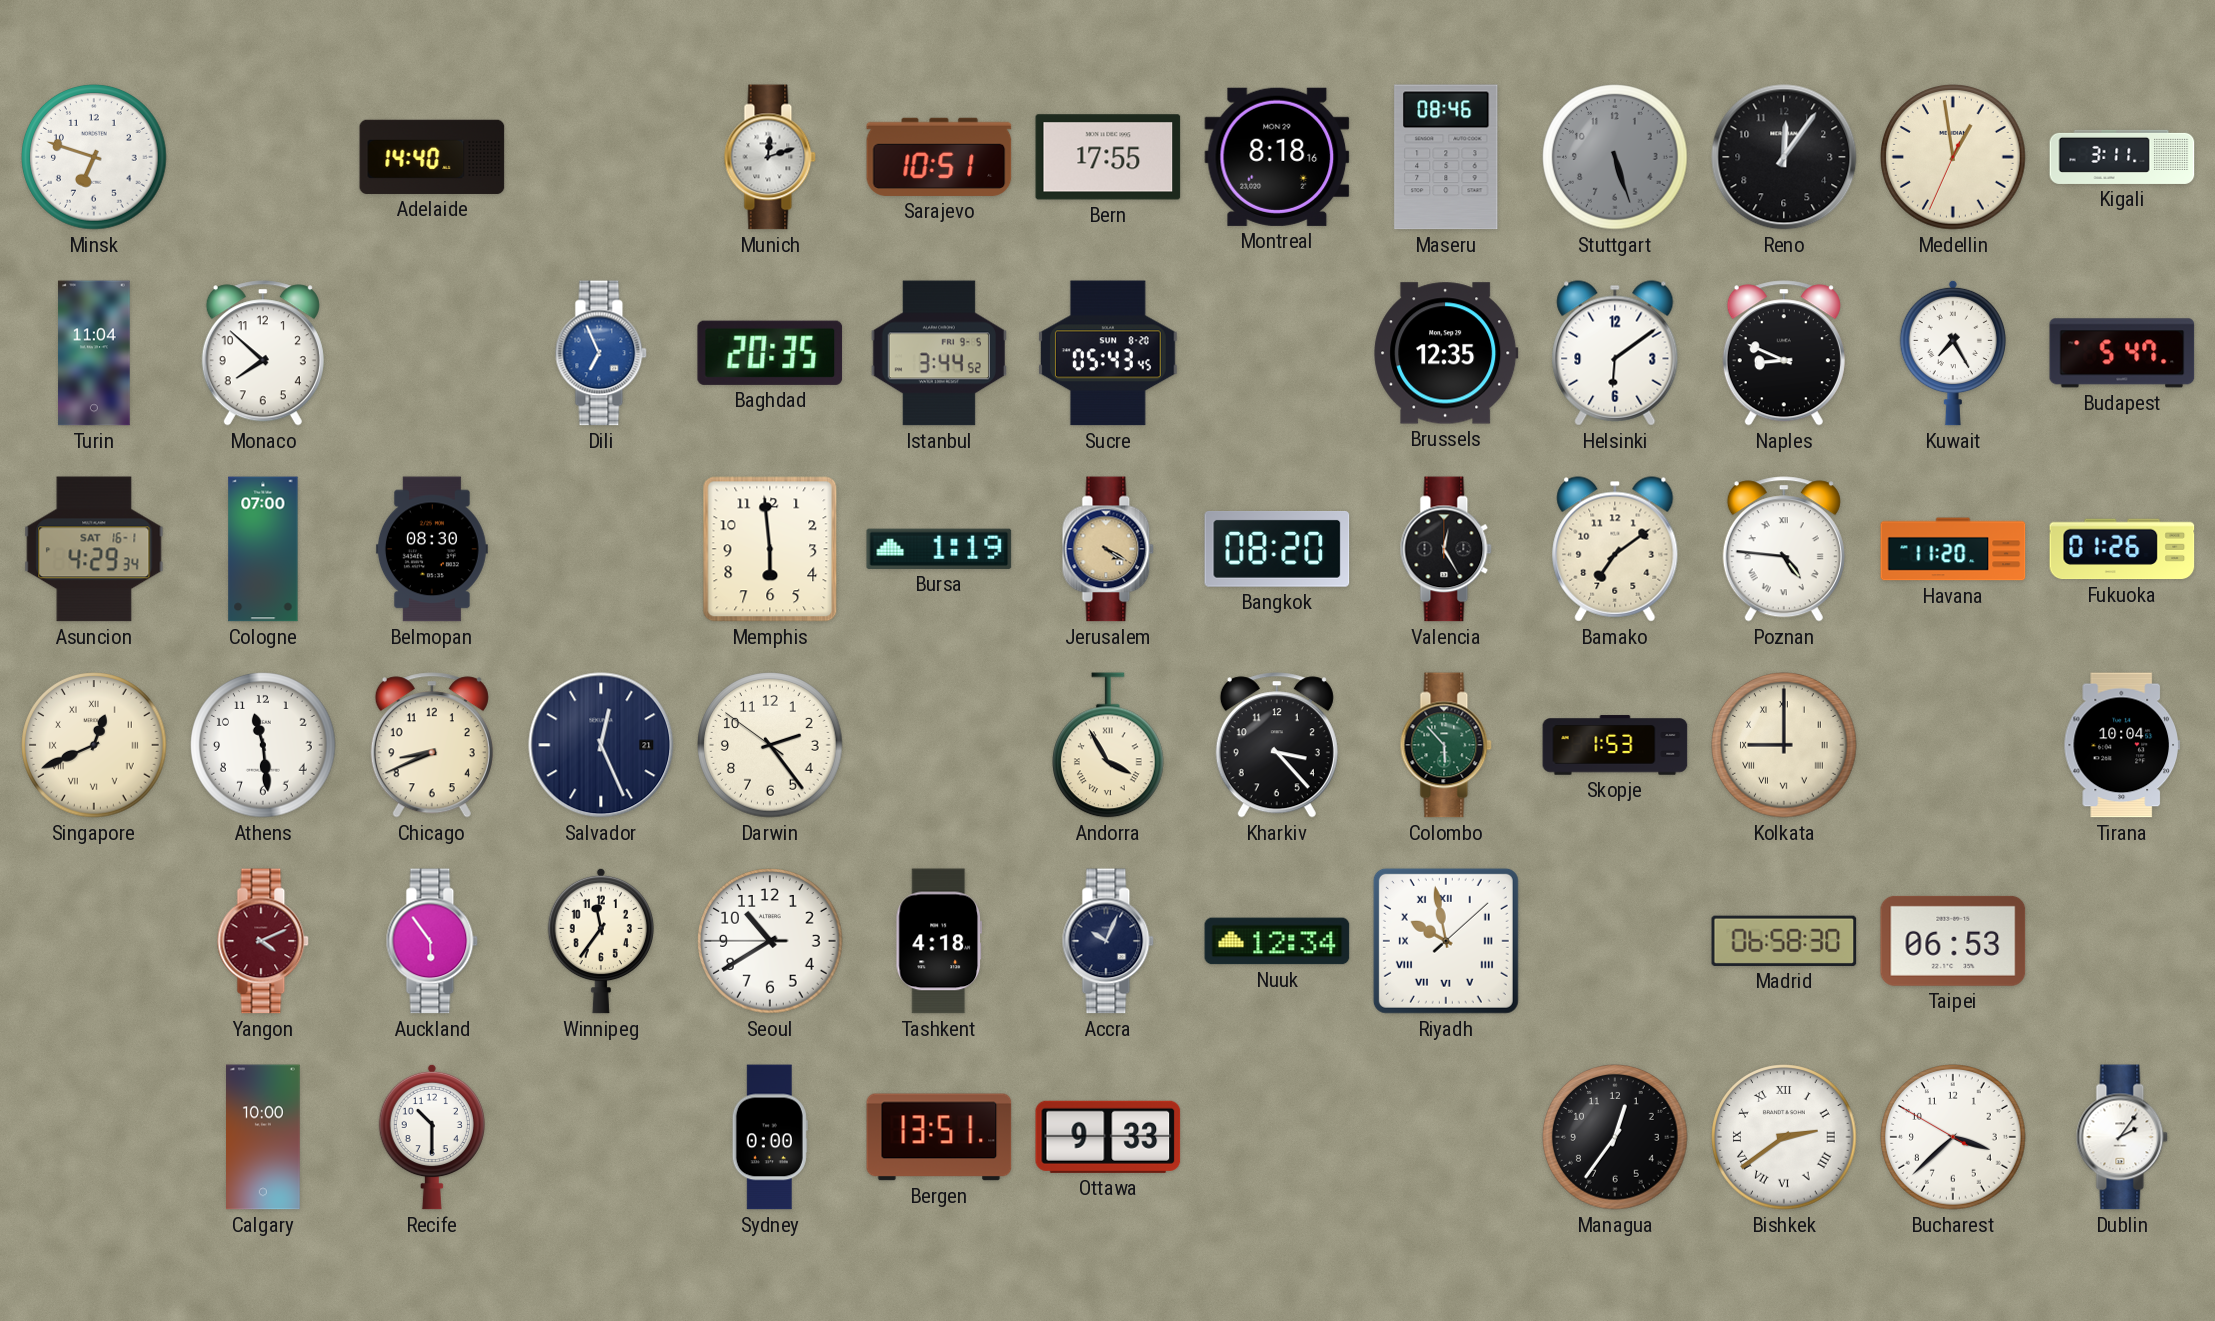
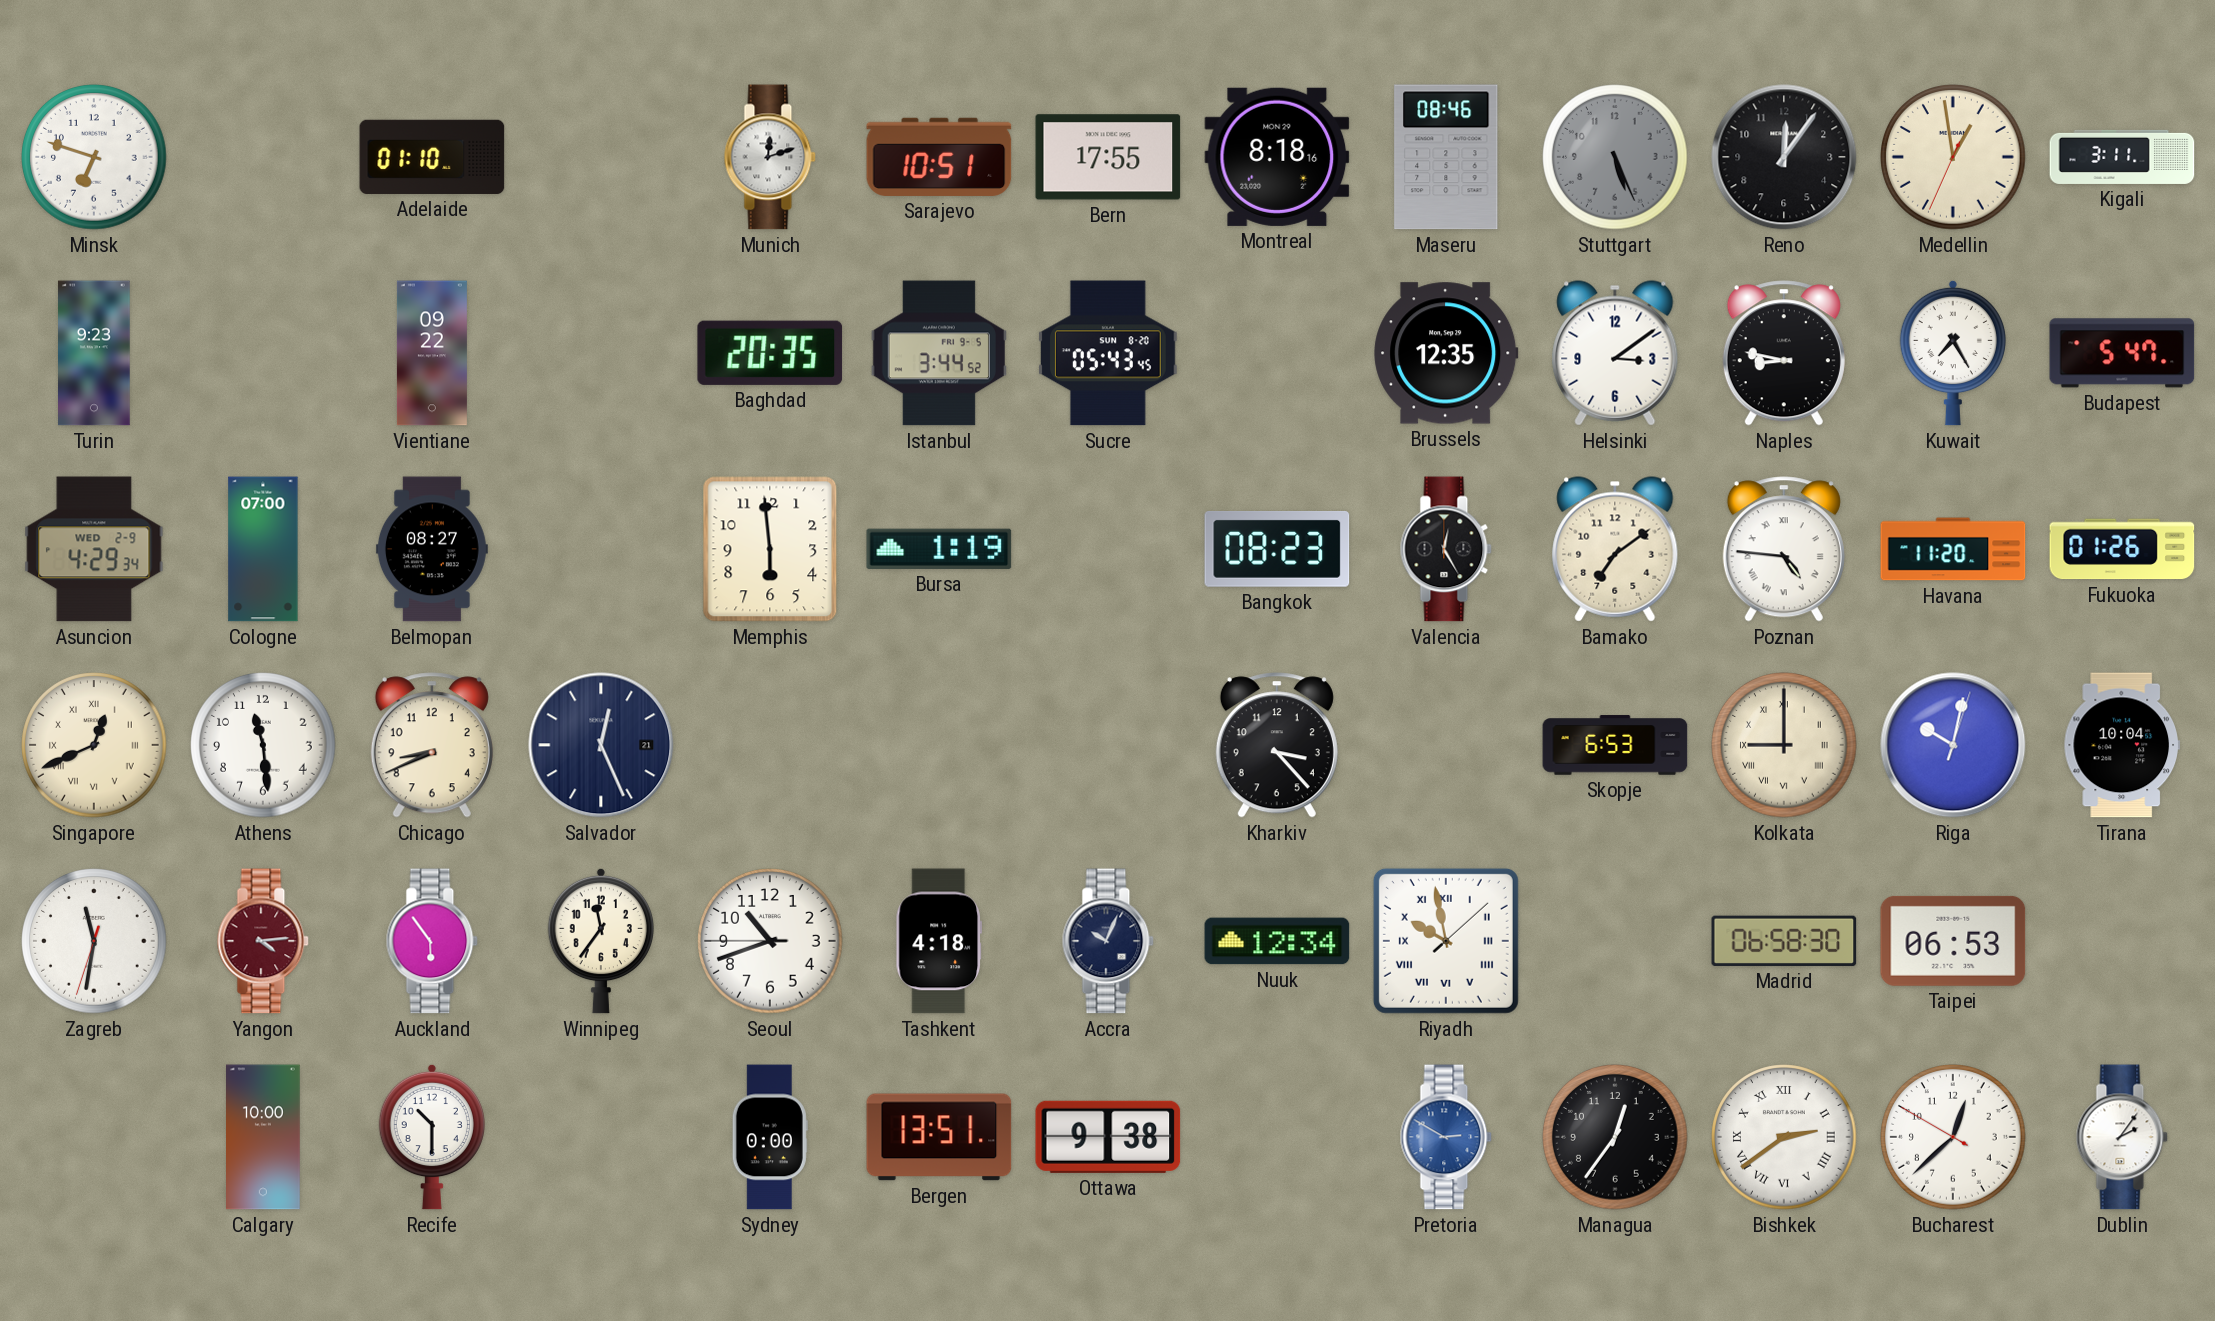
Adelaide: 14:40 -> 01:10 (432, 157)
Stuttgart: 5:27 -> 5:26 (1615, 157)
Turin: 11:04 -> 9:23 (94, 353)
Monaco: 7:52 -> none (263, 353)
Vientiane: none -> 09:22 (432, 353)
Dili: 6:56 -> none (601, 353)
Helsinki: 6:09 -> 3:09 (1615, 353)
Naples: 8:49 -> 8:47 (1784, 353)
Asuncion date: SAT 16-1 -> WED 2-9 (94, 549)
Belmopan: 08:30 -> 08:27 (432, 549)
Jerusalem: 4:20 -> none (1108, 549)
Bangkok: 08:20 -> 08:23 (1277, 550)
Darwin: 2:23 -> none (770, 745)
Andorra: 3:55 -> none (1109, 745)
Colombo: 5:53 -> none (1446, 745)
Skopje: 1:53 -> 6:53 (1615, 745)
Riga: none -> 10:02 (1953, 745)
Zagreb: none -> 11:31 (94, 941)
Yangon: 4:11 -> 4:14 (263, 941)
Seoul: 10:39 -> 10:41 (770, 941)
Ottawa: 9:33 -> 9:38 (1108, 1137)
Pretoria: none -> 2:50 (1446, 1137)
Bucharest: 3:37 -> 12:37 (1953, 1137)
